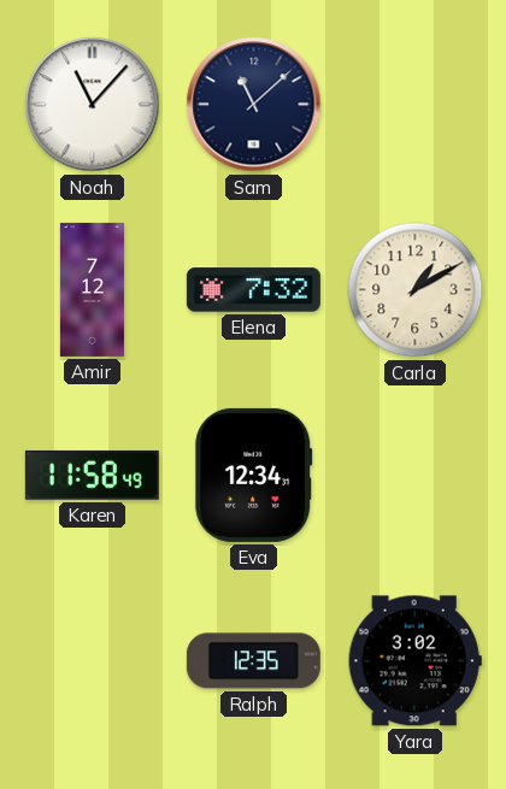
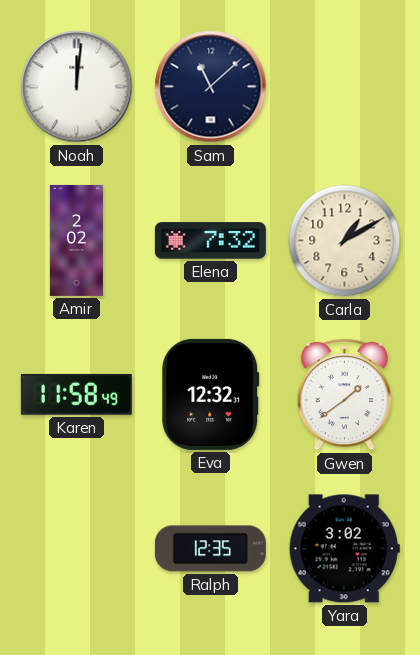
Noah: 11:07 -> 12:01 (77, 87)
Amir: 7:12 -> 2:02 (76, 240)
Eva: 12:34 -> 12:32 (211, 394)
Gwen: none -> 1:39 (344, 395)
